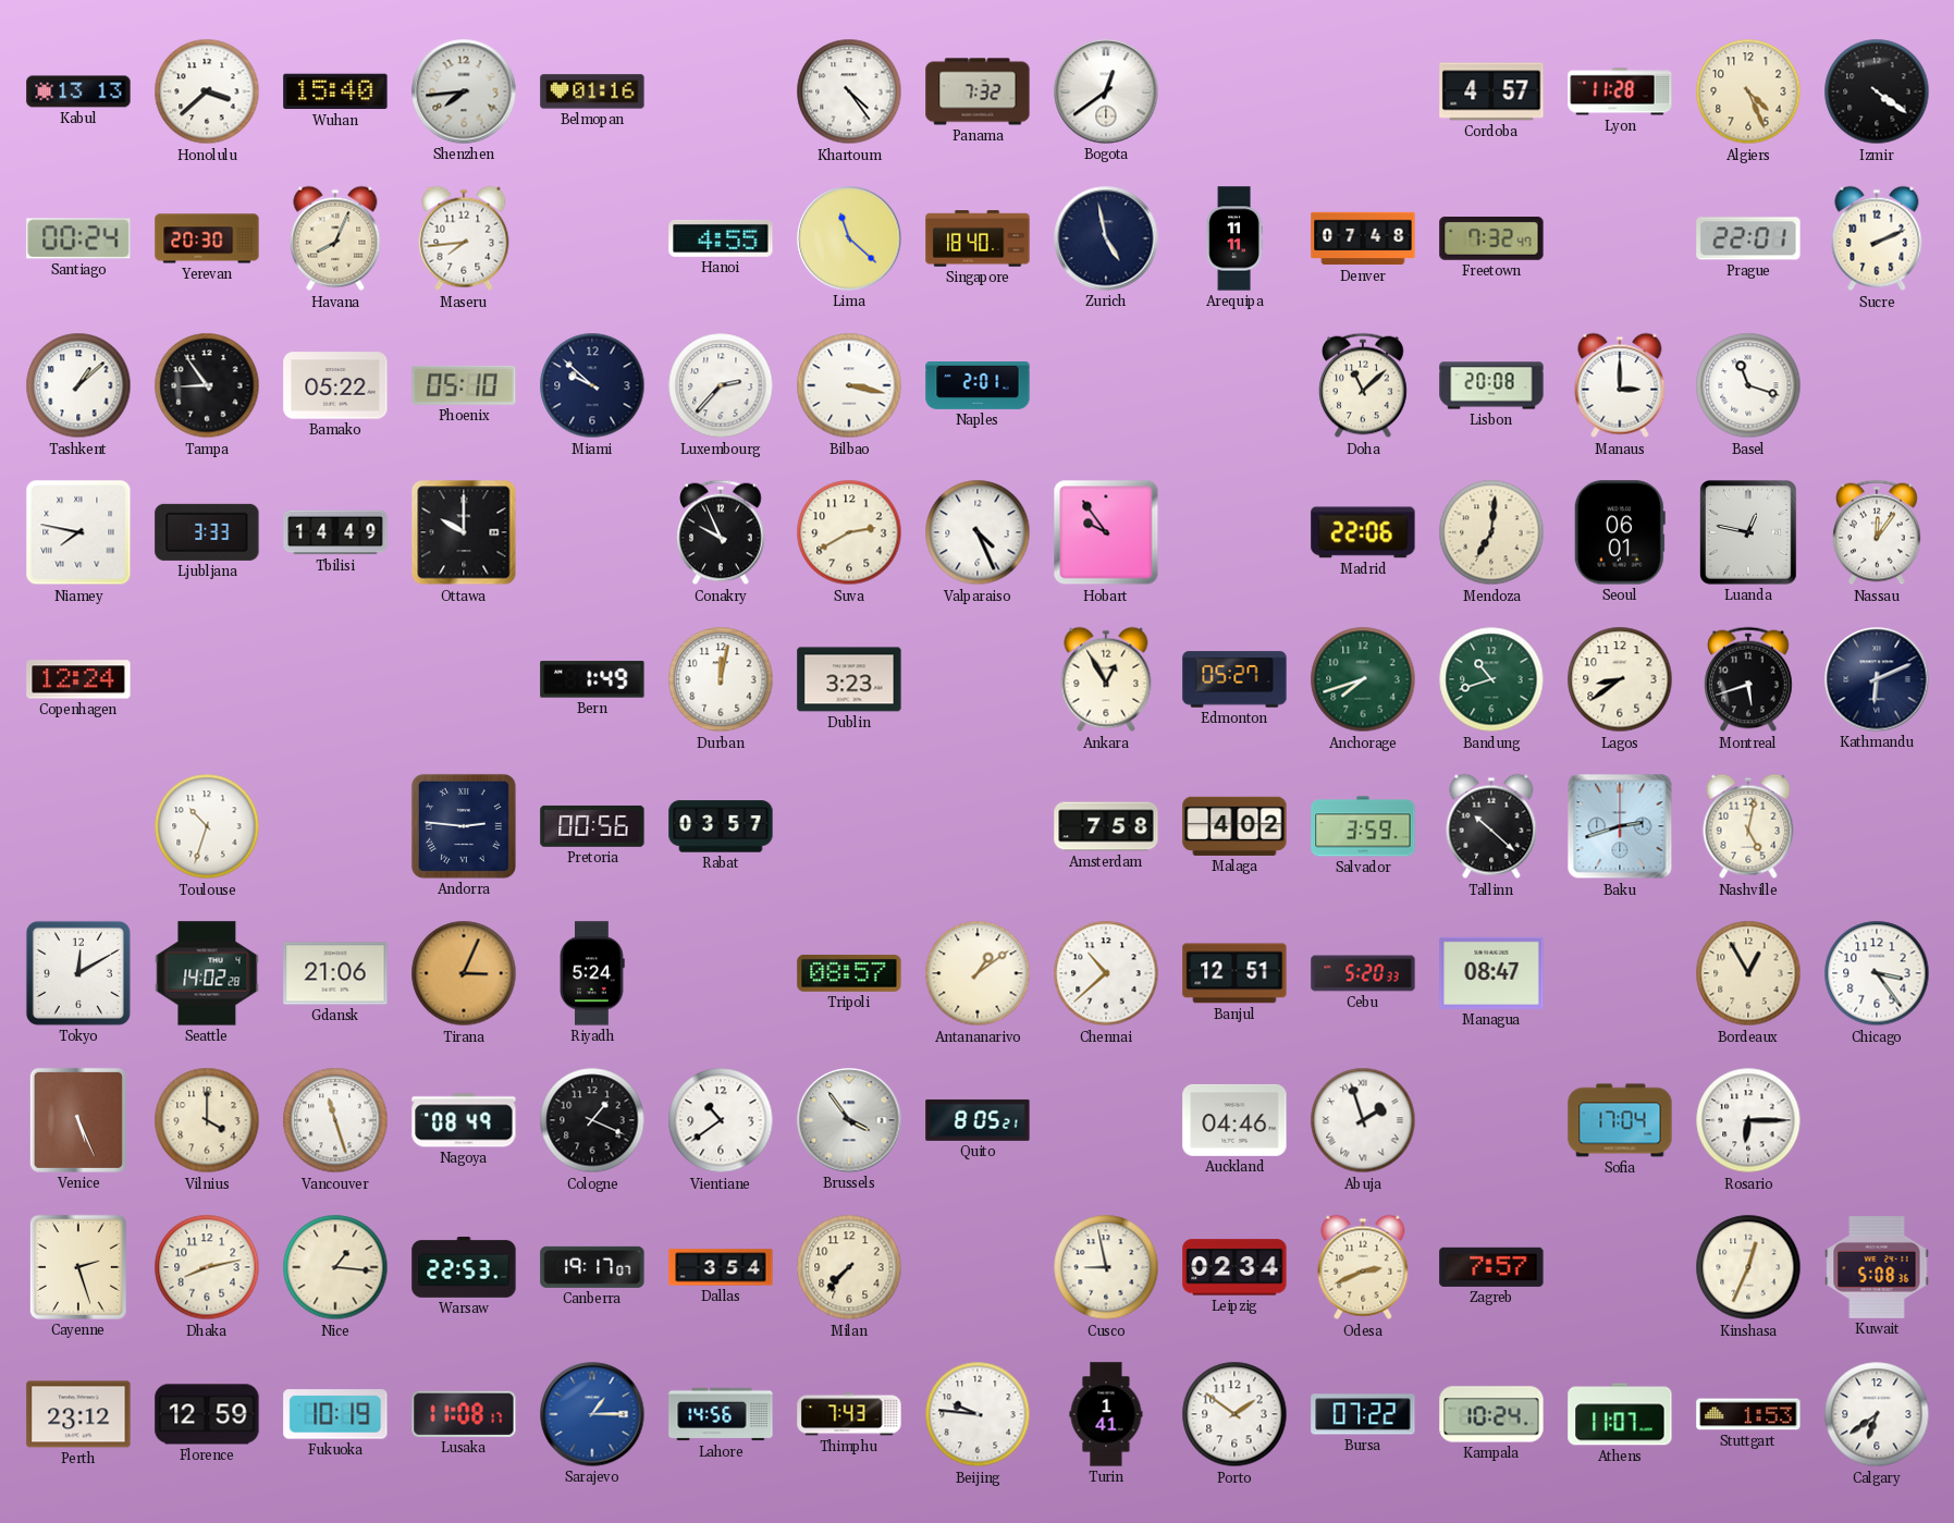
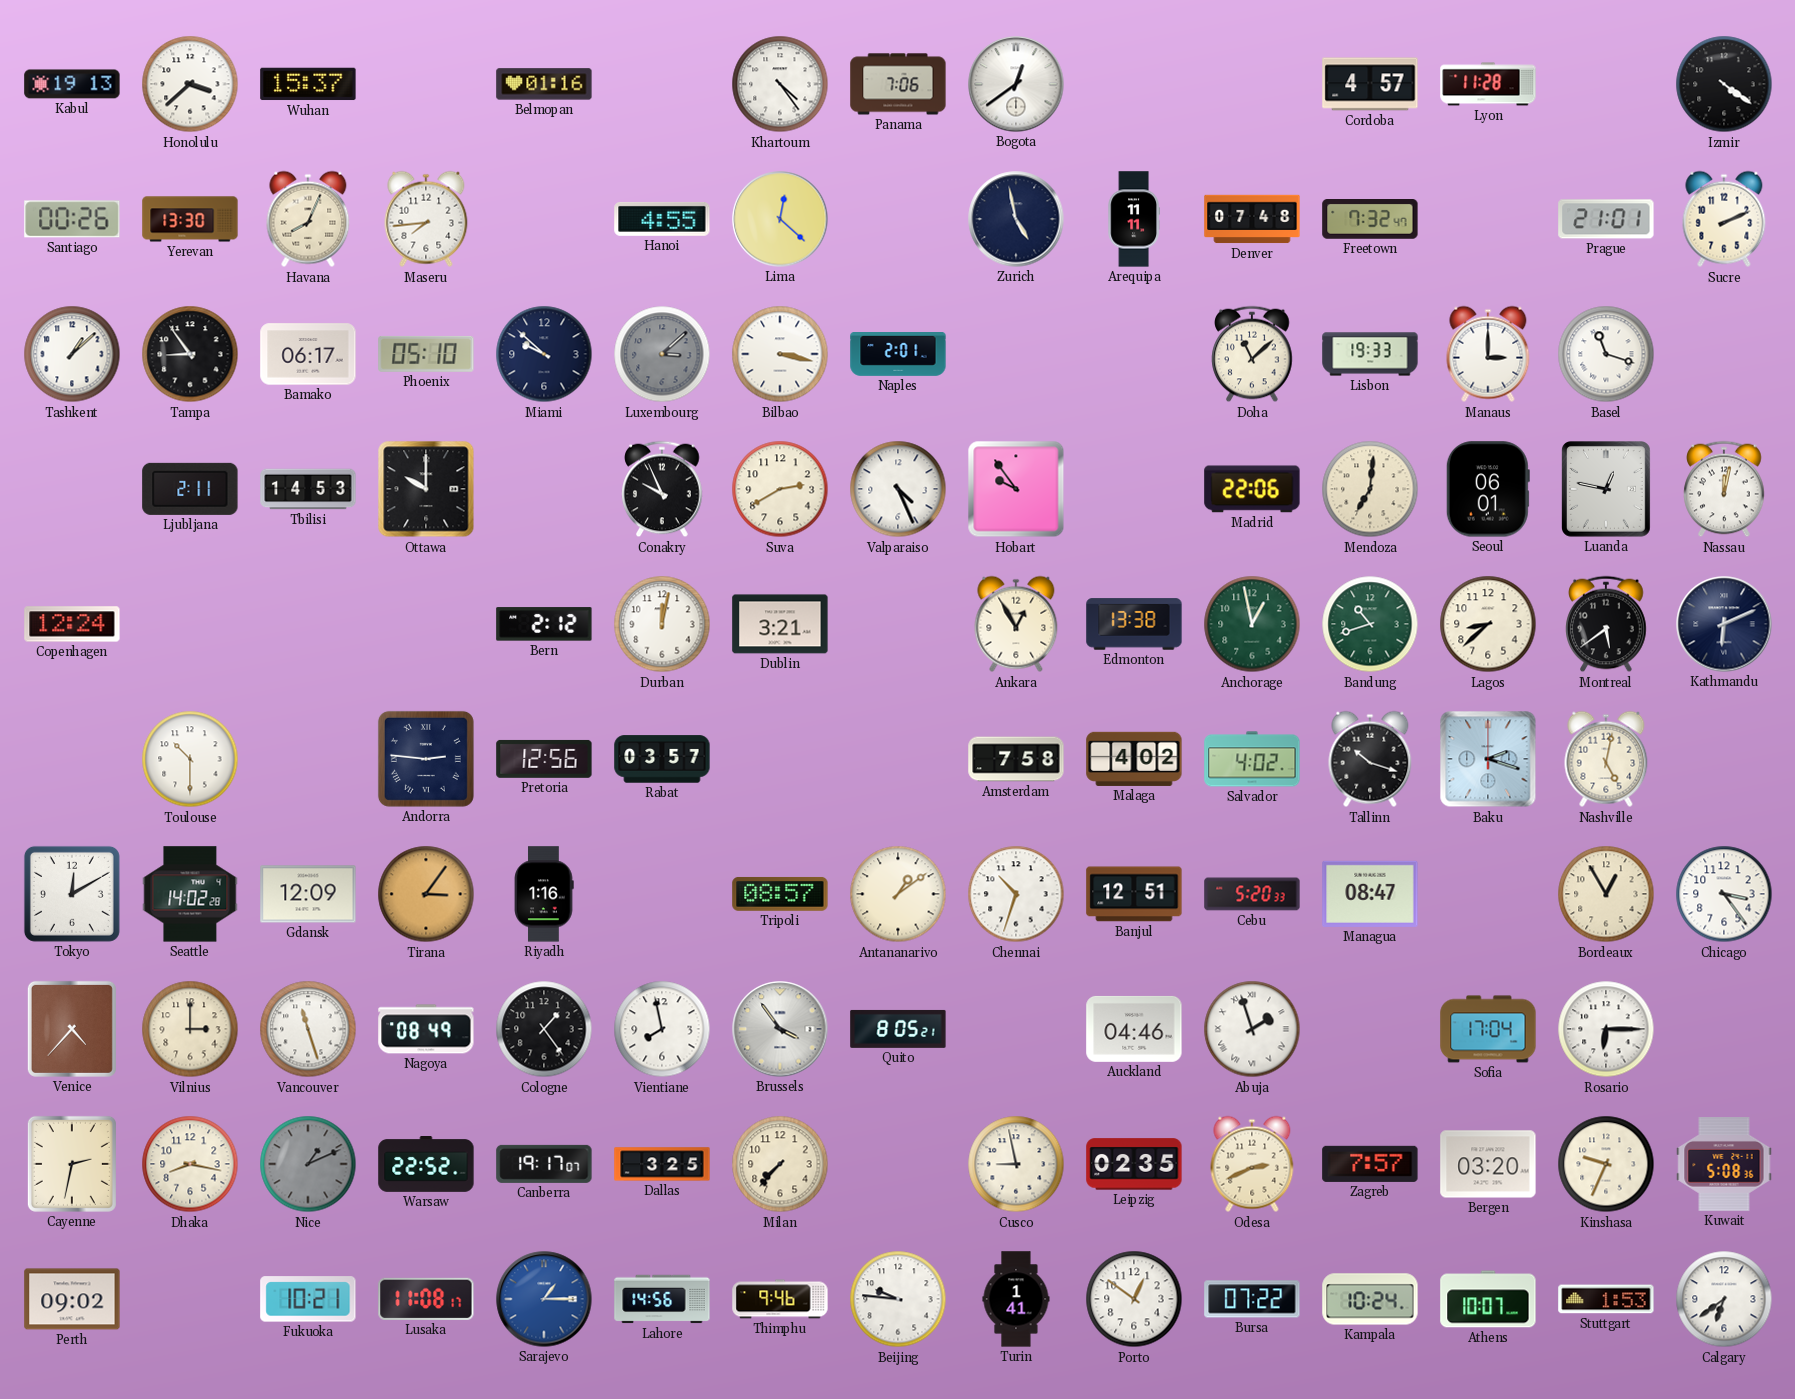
Kabul: 13:13 -> 19:13 (72, 84)
Wuhan: 15:40 -> 15:37 (308, 84)
Shenzhen: 7:44 -> none (464, 91)
Panama: 7:32 -> 7:06 (898, 84)
Algiers: 4:26 -> none (1748, 91)
Santiago: 00:24 -> 00:26 (72, 219)
Yerevan: 20:30 -> 13:30 (190, 219)
Lima: 11:22 -> 12:22 (780, 219)
Singapore: 18:40 -> none (978, 238)
Prague: 22:01 -> 21:01 (1606, 219)
Bamako: 05:22 -> 06:17 (308, 354)
Luxembourg: 2:37 -> 3:08 (662, 354)
Luxembourg dial: white -> grey (662, 354)
Lisbon: 20:08 -> 19:33 (1370, 354)
Niamey: 7:47 -> none (78, 532)
Ljubljana: 3:33 -> 2:11 (190, 489)
Tbilisi: 14:49 -> 14:53 (308, 489)
Nassau: 12:06 -> 12:02 (1724, 489)
Bern: 1:49 -> 2:12 (544, 624)
Dublin: 3:23 -> 3:21 (780, 624)
Edmonton: 05:27 -> 13:38 (1134, 624)
Anchorage: 7:42 -> 12:58 (1252, 624)
Lagos: 8:39 -> 8:38 (1488, 624)
Montreal: 5:42 -> 5:39 (1606, 624)
Toulouse: 10:33 -> 10:30 (190, 759)
Pretoria: 00:56 -> 12:56 (544, 759)
Salvador: 3:59 -> 4:02 (1252, 759)
Tallinn: 10:22 -> 10:18 (1370, 759)
Baku: 2:42 -> 2:18 (1488, 759)
Gdansk: 21:06 -> 12:09 (308, 894)
Tirana: 3:04 -> 3:06 (426, 894)
Riyadh: 5:24 -> 1:16 (544, 894)
Chennai: 10:38 -> 10:33 (1016, 894)
Venice: 5:26 -> 4:37 (72, 1029)
Vilnius: 4:00 -> 3:00 (190, 1029)
Cologne: 1:19 -> 1:24 (544, 1029)
Vientiane: 10:39 -> 7:58 (662, 1029)
Cayenne: 2:27 -> 2:32 (72, 1164)
Dhaka: 8:13 -> 8:17 (190, 1164)
Nice: 1:16 -> 1:11 (308, 1164)
Nice dial: cream -> grey (308, 1164)
Warsaw: 22:53 -> 22:52 (426, 1165)
Dallas: 3:54 -> 3:25 (662, 1164)
Leipzig: 02:34 -> 02:35 (1134, 1164)
Bergen: none -> 03:20 (1488, 1164)
Kinshasa: 12:34 -> 9:34 (1606, 1164)
Perth: 23:12 -> 09:02 (72, 1299)
Florence: 12:59 -> none (207, 1414)
Fukuoka: 10:19 -> 10:21 (308, 1299)
Thimphu: 7:43 -> 9:46 (780, 1299)
Porto: 1:51 -> 12:51 (1134, 1299)
Athens: 11:07 -> 10:07 (1488, 1299)
